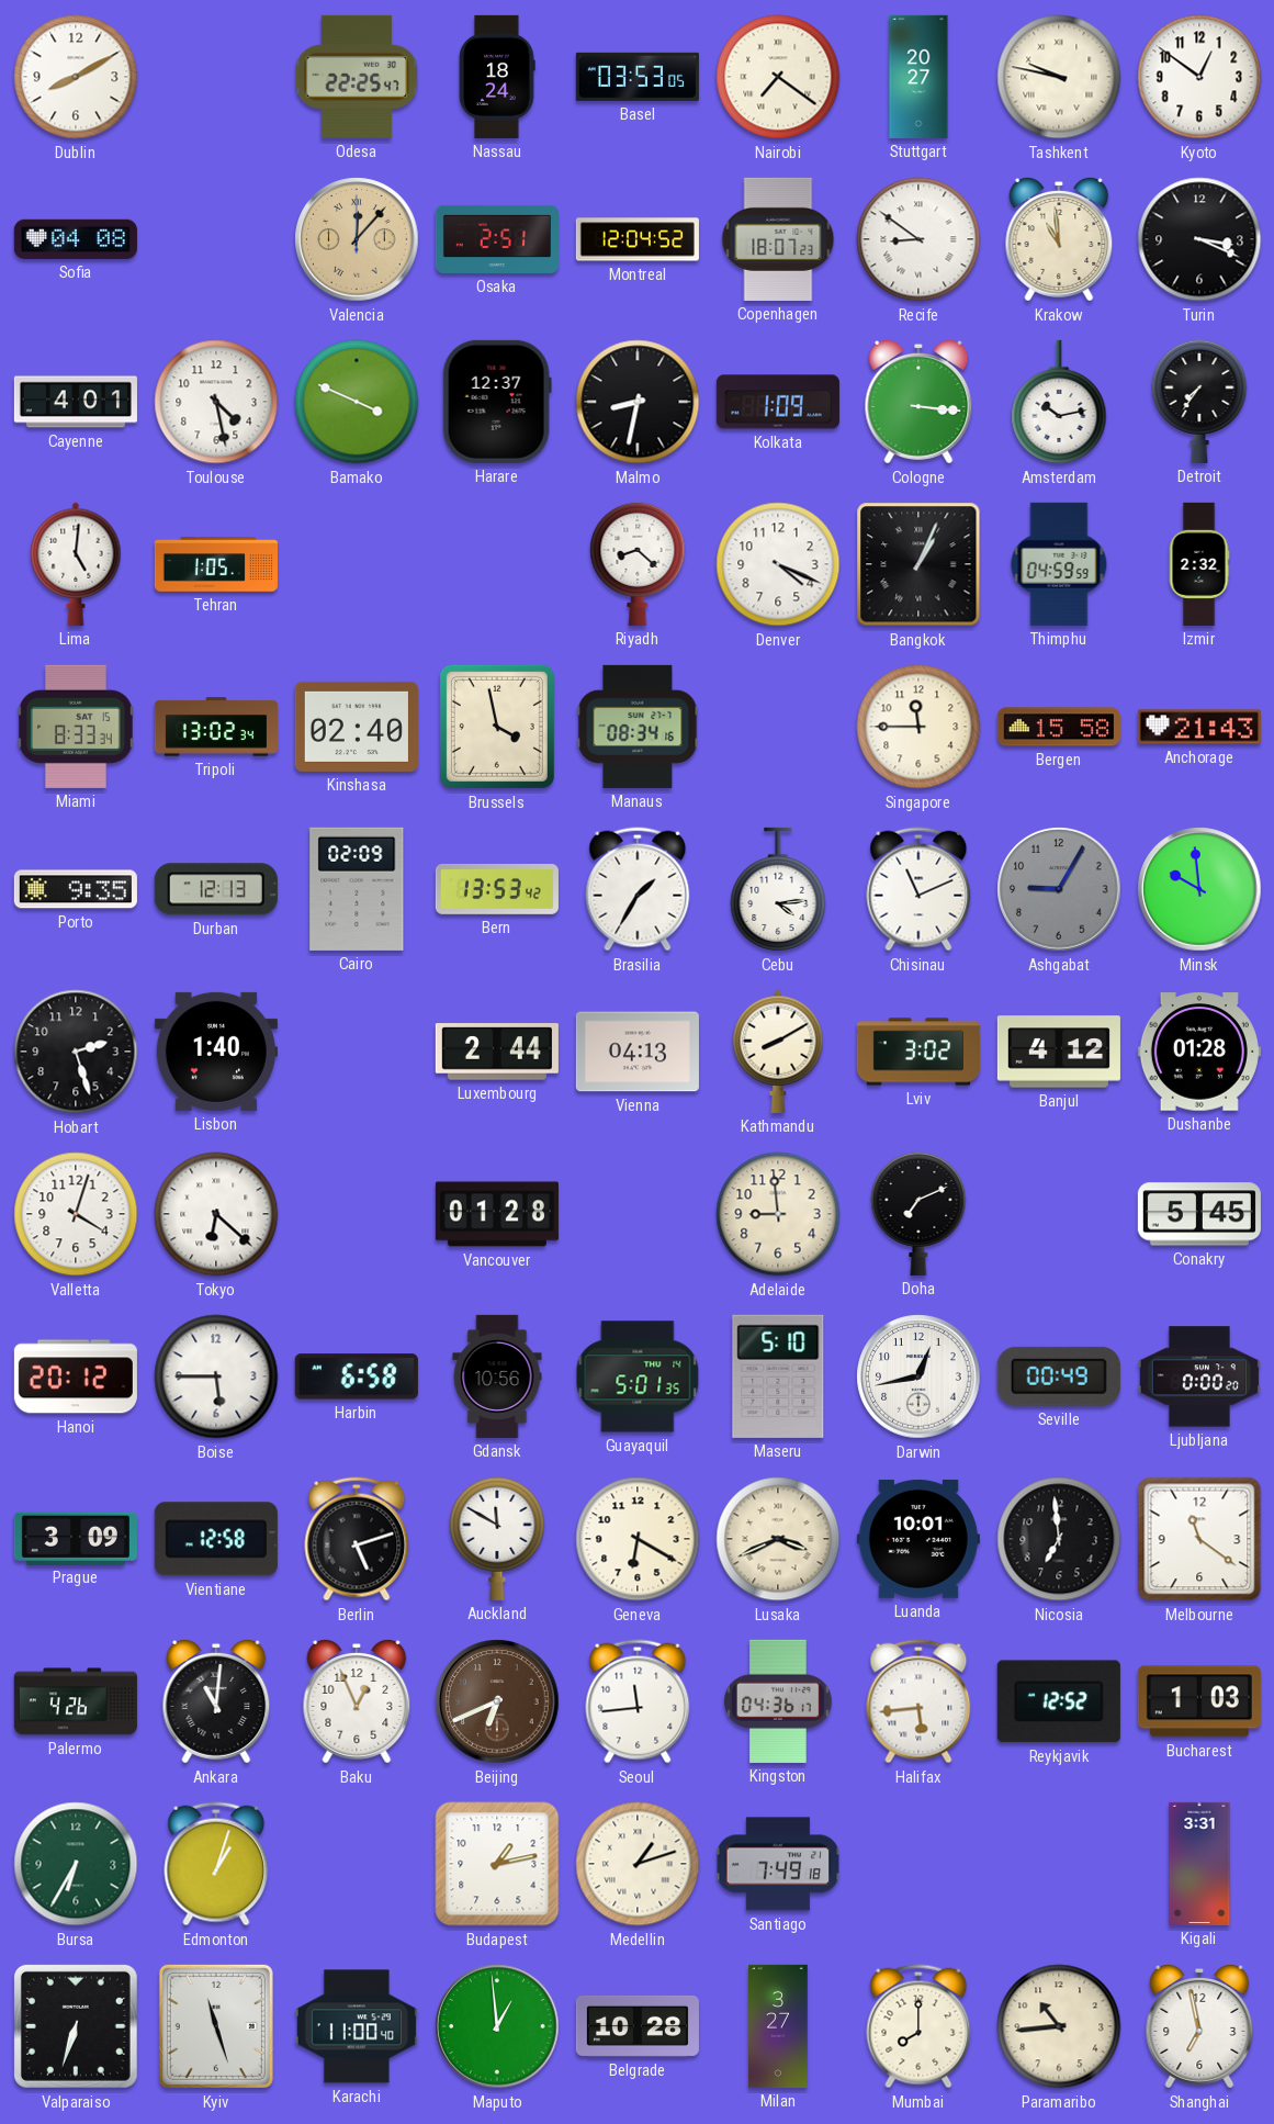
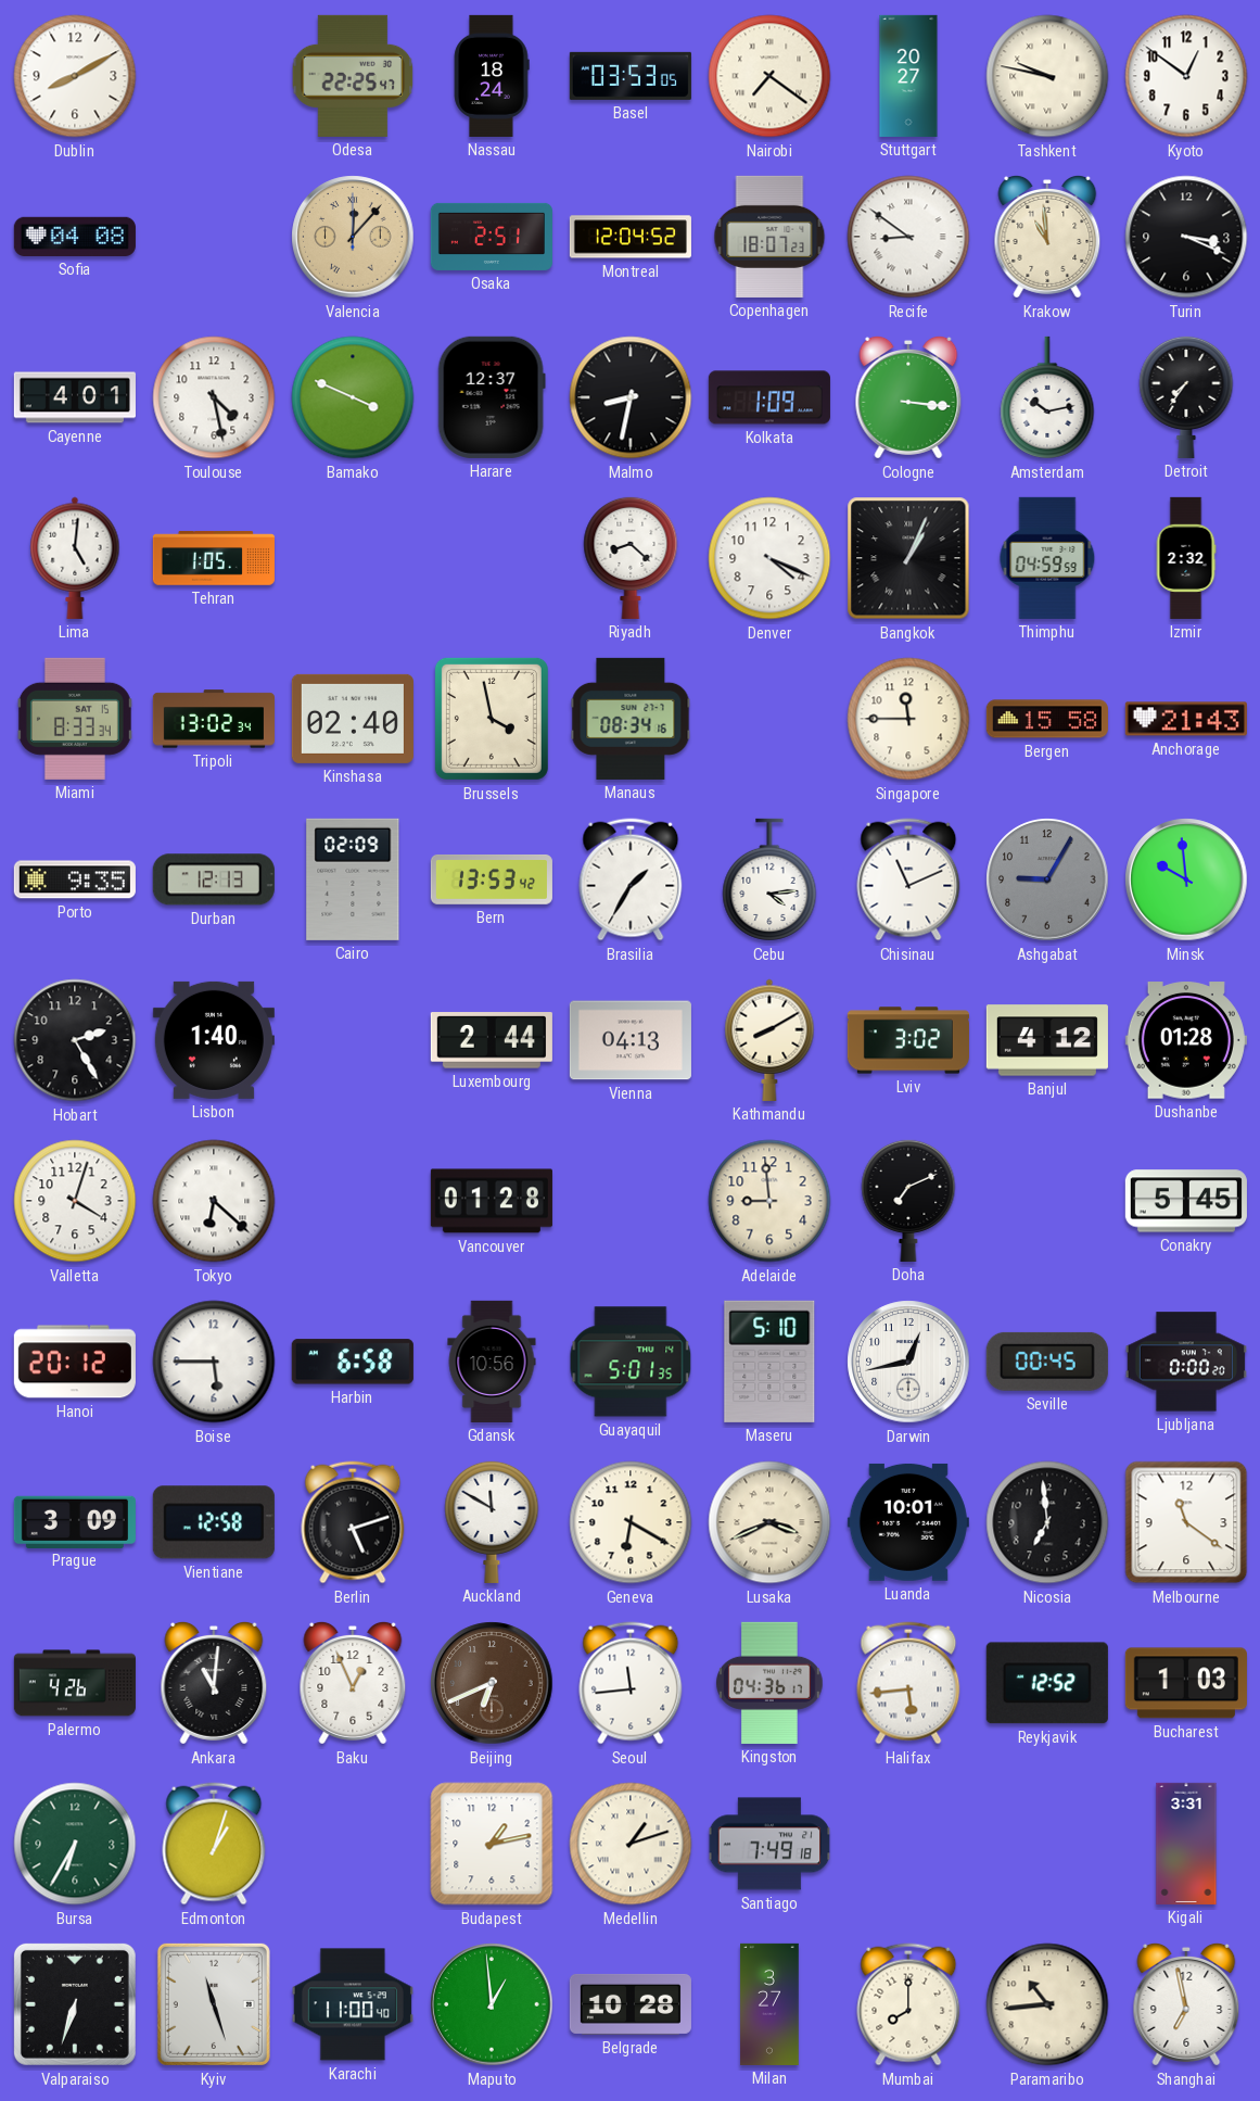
Hobart: 2:27 -> 2:25 (75, 1040)
Seville: 00:49 -> 00:45 (1047, 1362)
